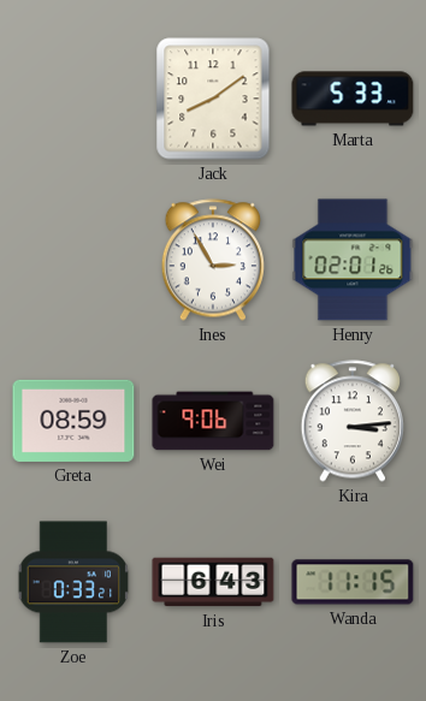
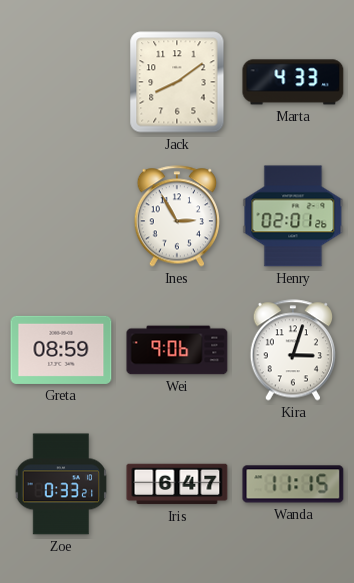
Marta: 5:33 -> 4:33 (293, 82)
Kira: 3:14 -> 3:03 (292, 350)
Iris: 6:43 -> 6:47 (177, 484)
